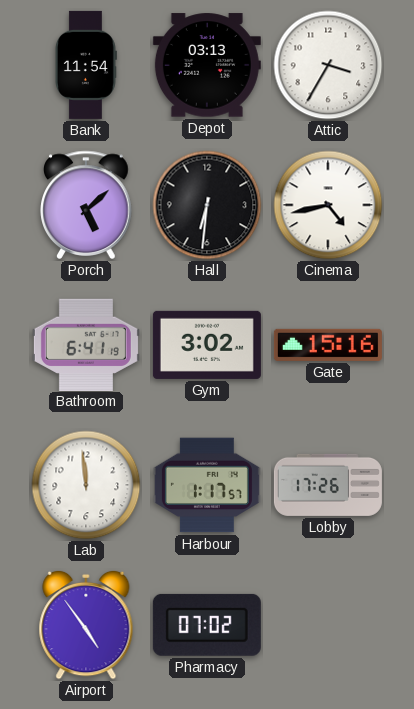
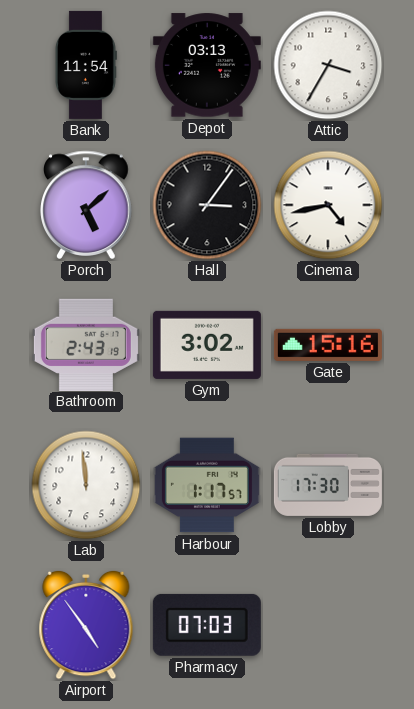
Hall: 6:31 -> 3:06 (207, 205)
Bathroom: 6:41 -> 2:43 (86, 344)
Lobby: 17:26 -> 17:30 (328, 485)
Pharmacy: 07:02 -> 07:03 (207, 625)
